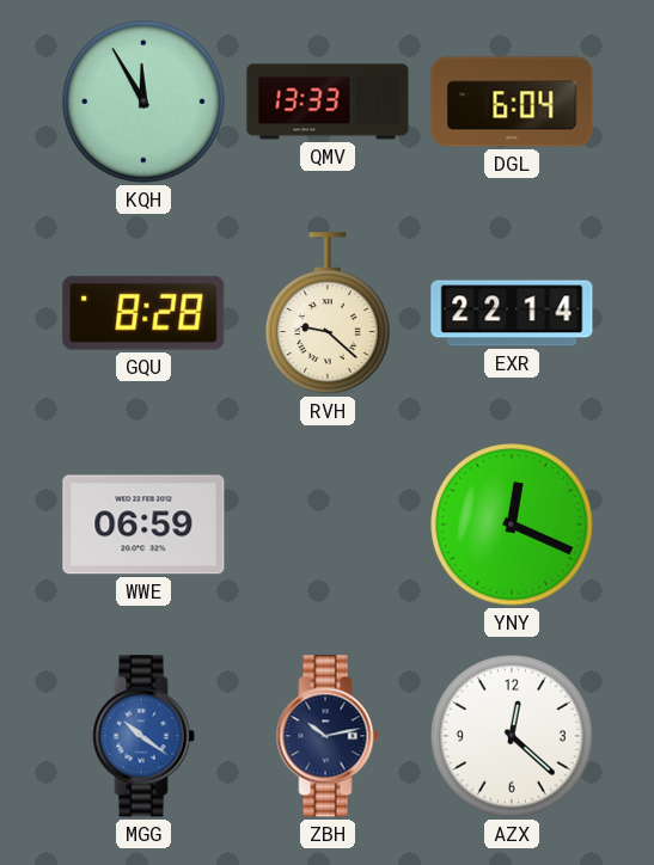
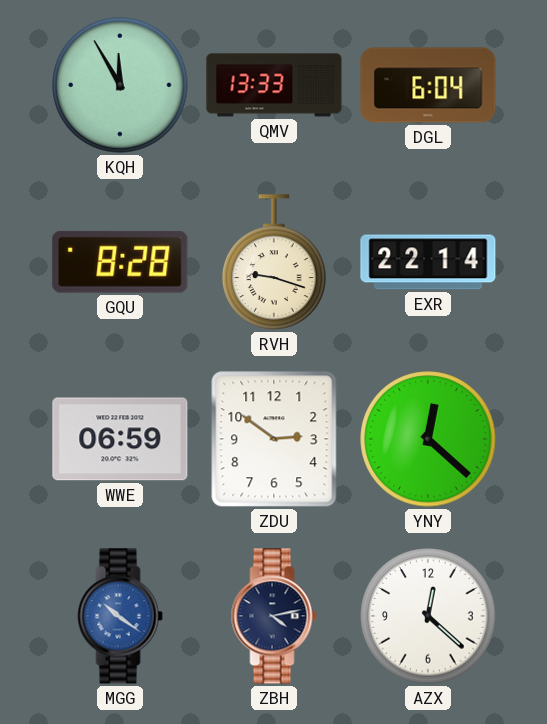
RVH: 9:22 -> 9:18 (274, 262)
ZDU: none -> 2:51 (274, 439)
YNY: 12:19 -> 12:22 (428, 439)
ZBH: 10:13 -> 4:13 (274, 616)
